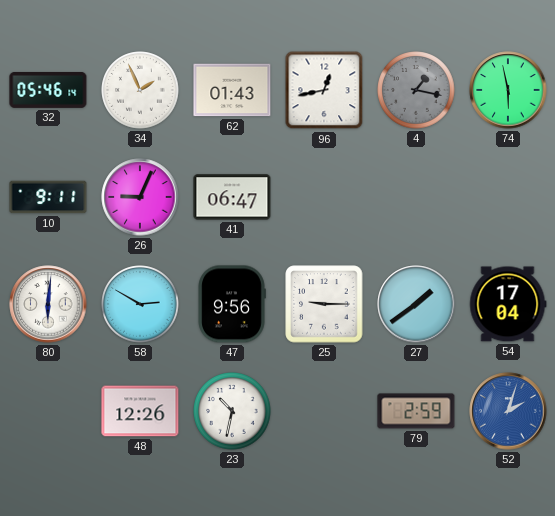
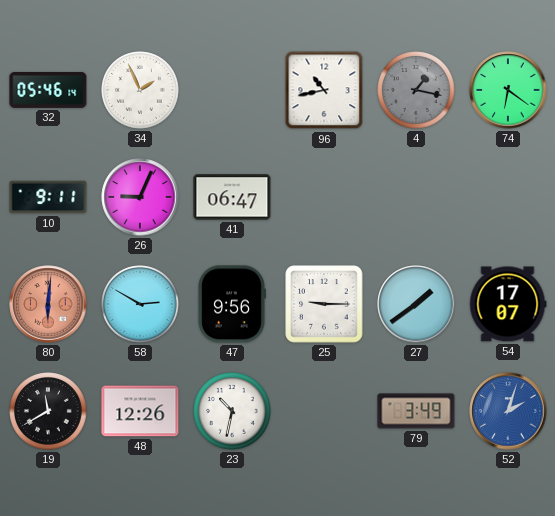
62: 01:43 -> none (232, 90)
96: 12:43 -> 10:43 (324, 90)
74: 5:58 -> 6:21 (508, 90)
80 dial: white -> salmon (48, 304)
54: 17:04 -> 17:07 (508, 304)
19: none -> 11:40 (48, 411)
79: 2:59 -> 3:49 (416, 411)
